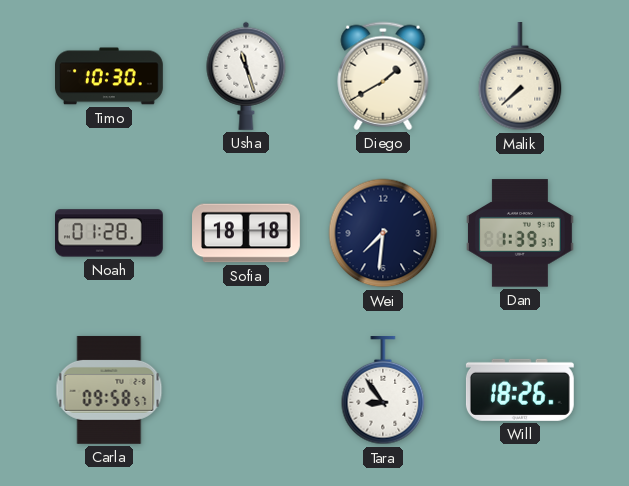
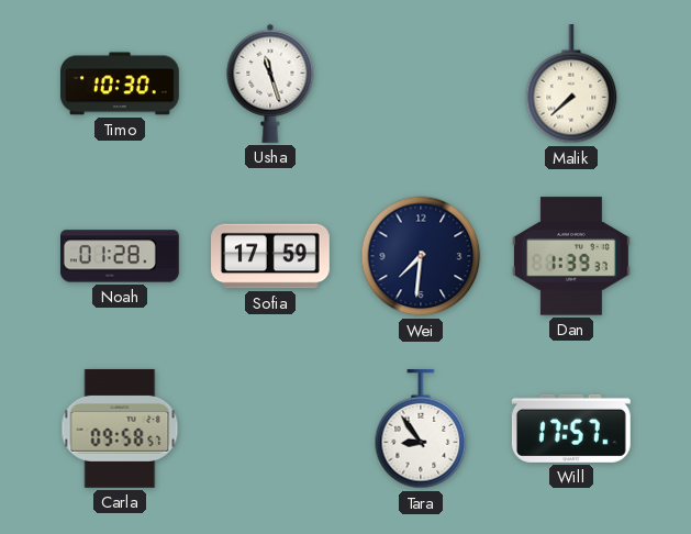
Diego: 1:40 -> none (383, 76)
Sofia: 18:18 -> 17:59 (271, 256)
Will: 18:26 -> 17:57 (571, 429)
